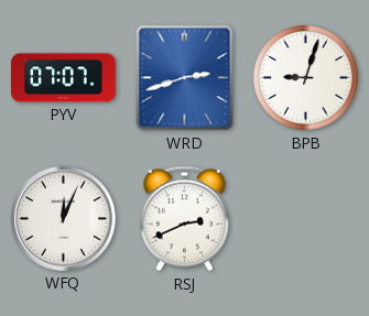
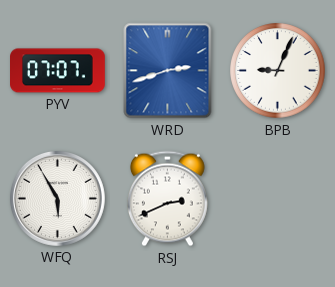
BPB: 9:03 -> 9:04 (278, 71)
WFQ: 12:04 -> 5:55 (57, 198)
